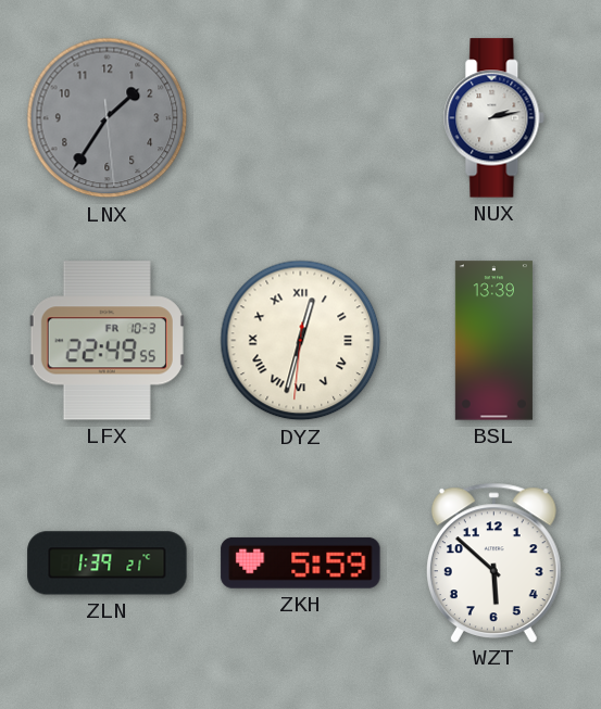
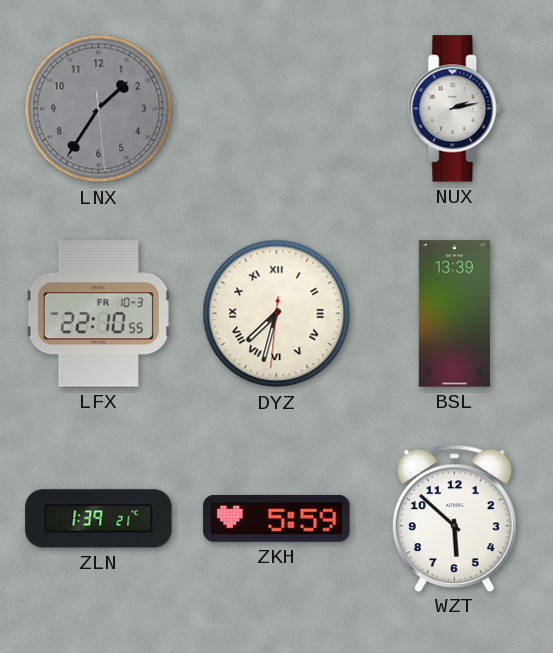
LFX: 22:49 -> 22:10 (98, 314)
DYZ: 12:32 -> 7:32 (277, 314)
